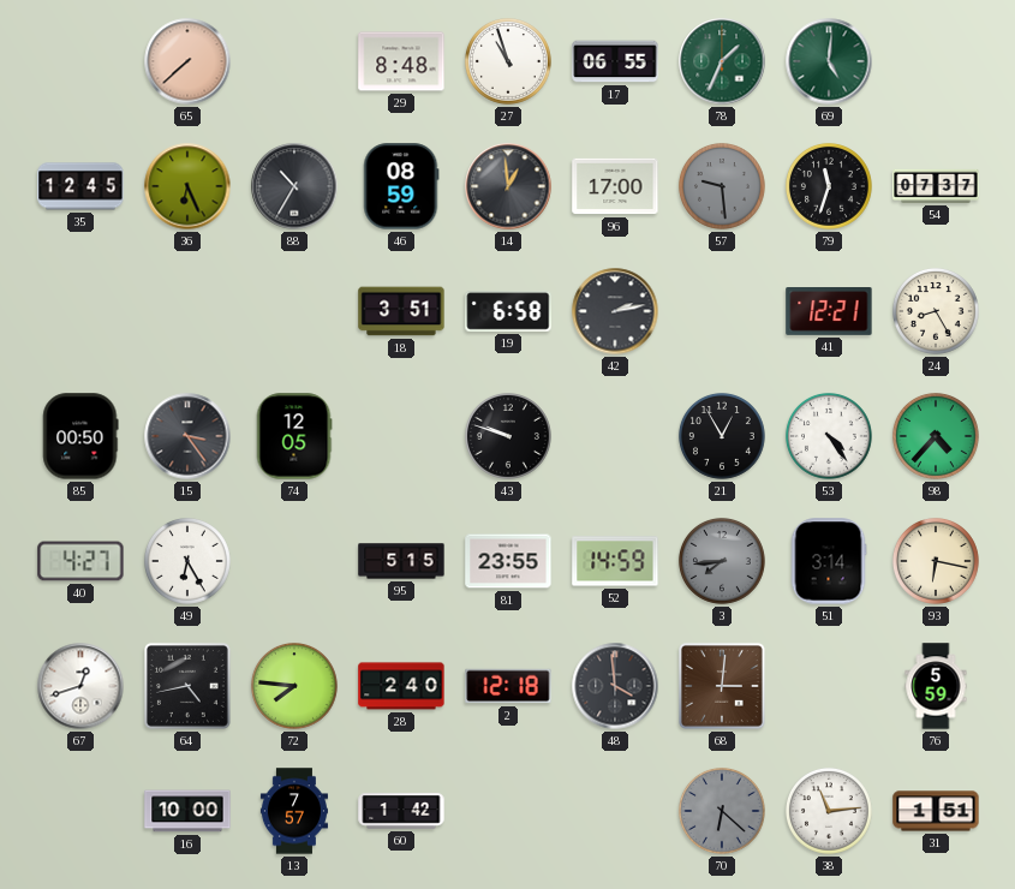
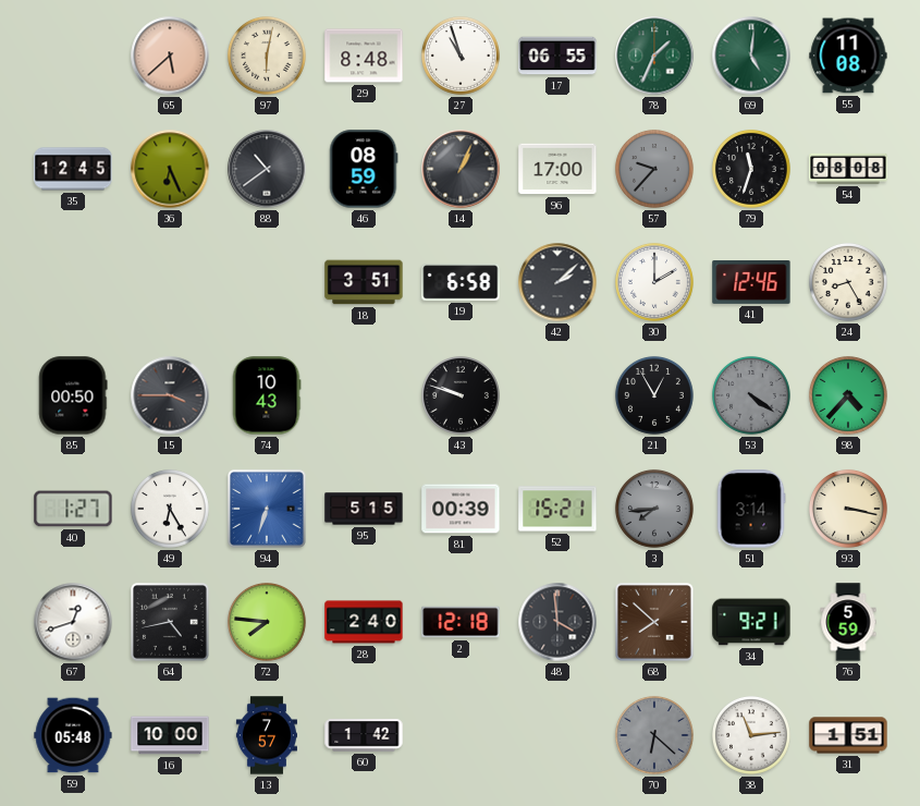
65: 7:38 -> 5:38 (170, 56)
97: none -> 6:02 (267, 56)
55: none -> 11:08 (848, 56)
88: 10:35 -> 10:39 (267, 169)
14: 12:59 -> 1:04 (461, 169)
57: 9:29 -> 9:37 (654, 169)
54: 07:37 -> 08:08 (848, 169)
42: 2:13 -> 2:08 (557, 282)
30: none -> 2:00 (654, 282)
41: 12:21 -> 12:46 (751, 283)
15: 3:24 -> 3:45 (170, 395)
74: 12:05 -> 10:43 (267, 395)
53: 4:24 -> 4:21 (751, 395)
53 dial: white -> grey (751, 395)
40: 4:27 -> 1:27 (73, 509)
94: none -> 6:33 (267, 509)
81: 23:55 -> 00:39 (461, 509)
52: 14:59 -> 15:21 (557, 509)
93: 6:17 -> 3:17 (848, 509)
68: 3:01 -> 7:52 (654, 622)
34: none -> 9:21 (751, 622)
59: none -> 05:48 (73, 735)
